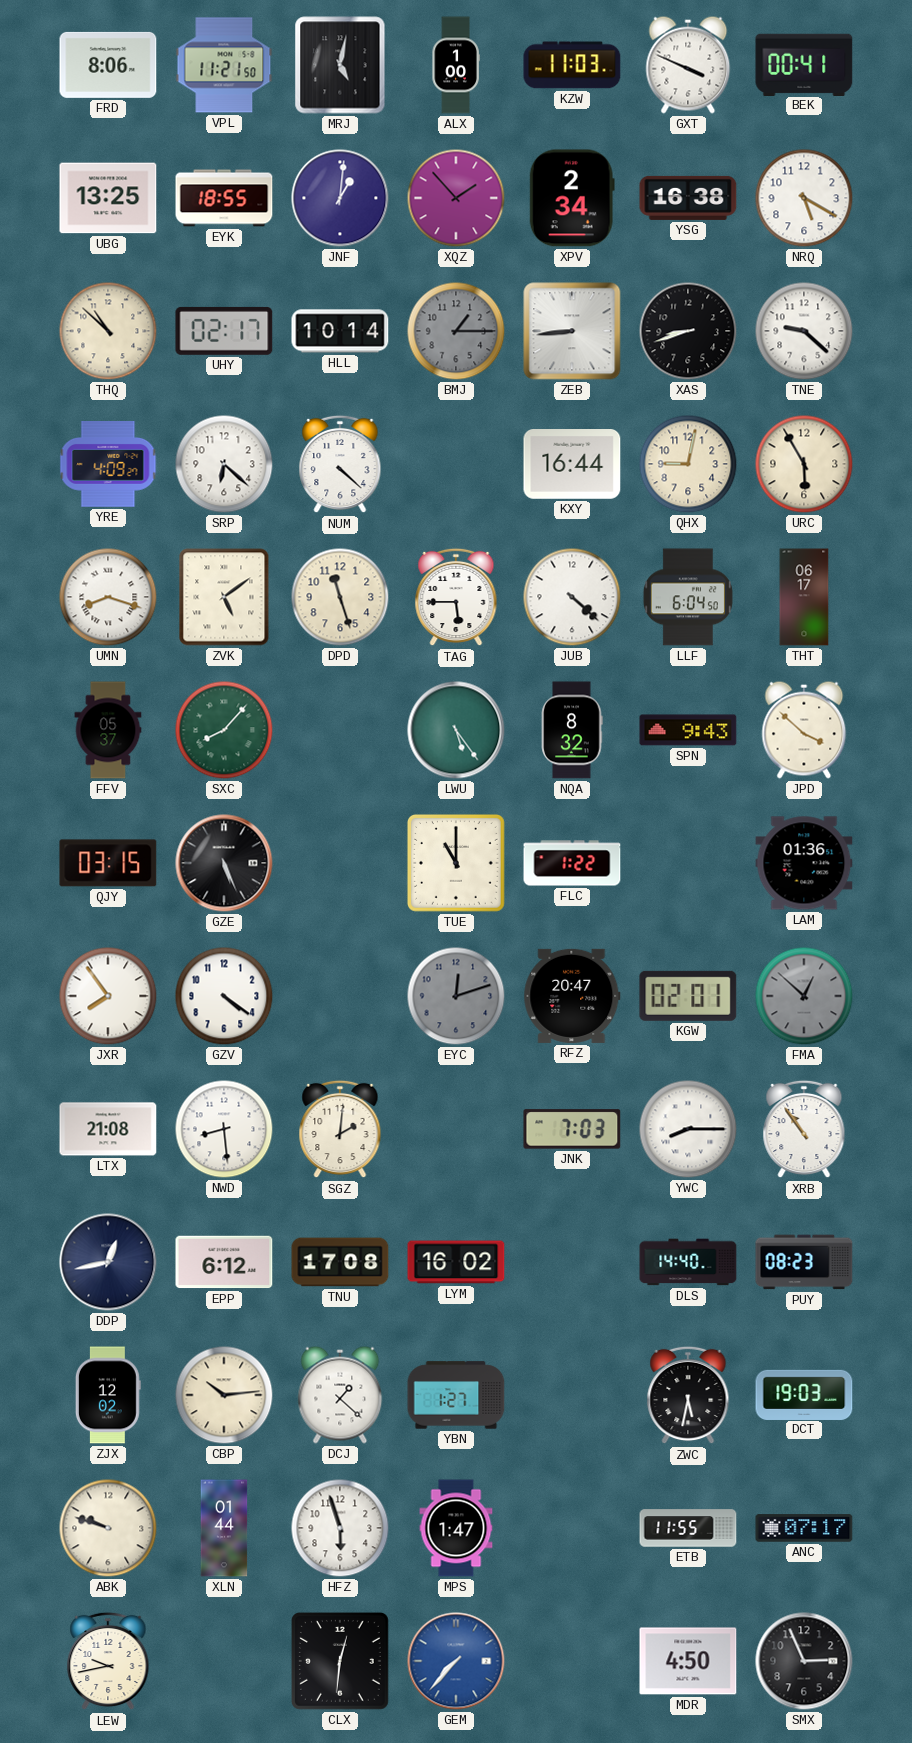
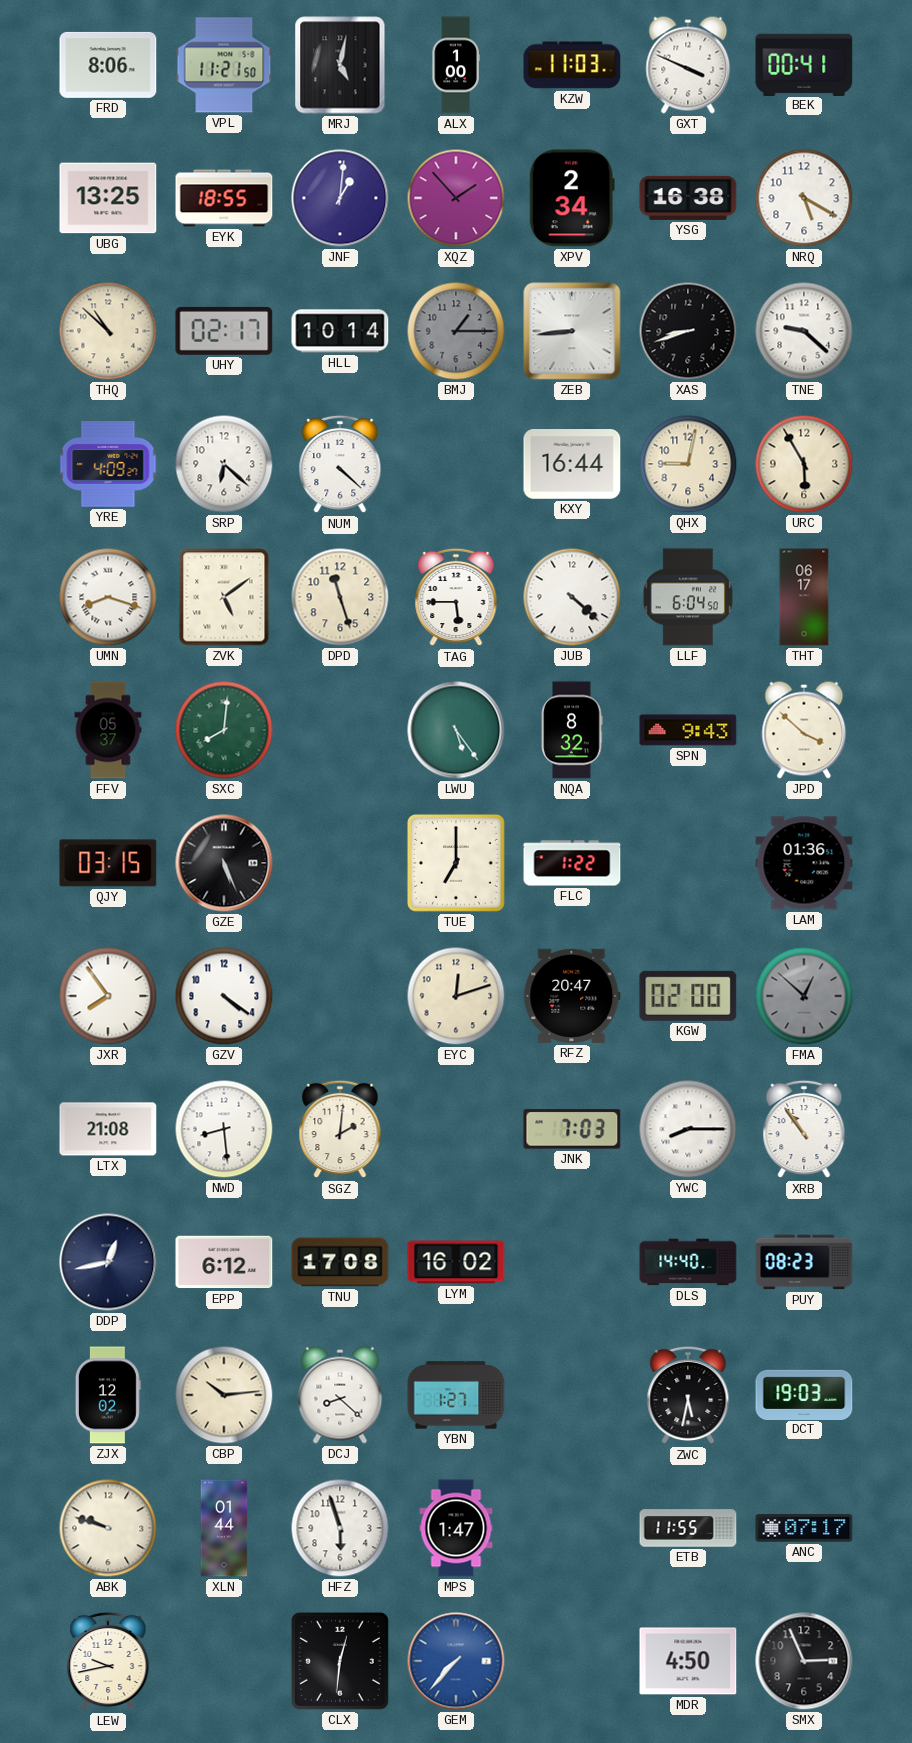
SXC: 8:07 -> 8:01 (224, 730)
TUE: 11:00 -> 7:00 (456, 863)
EYC dial: grey -> cream (456, 996)
KGW: 02:01 -> 02:00 (688, 996)
DCJ: 1:22 -> 8:22 (340, 1395)
